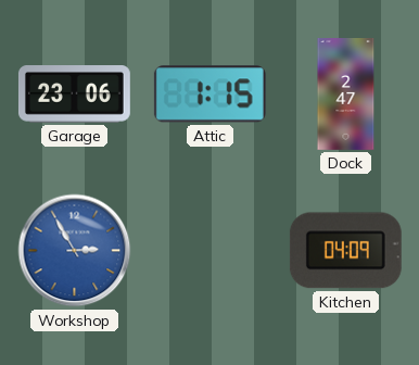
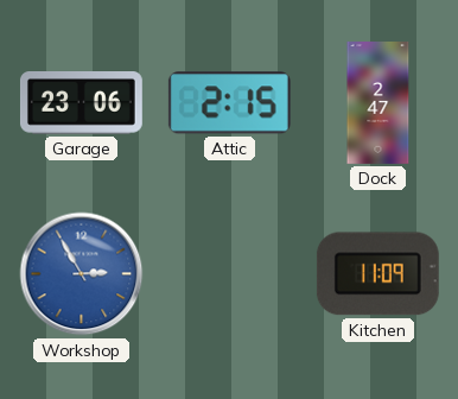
Attic: 1:15 -> 2:15 (229, 103)
Kitchen: 04:09 -> 11:09 (377, 274)
